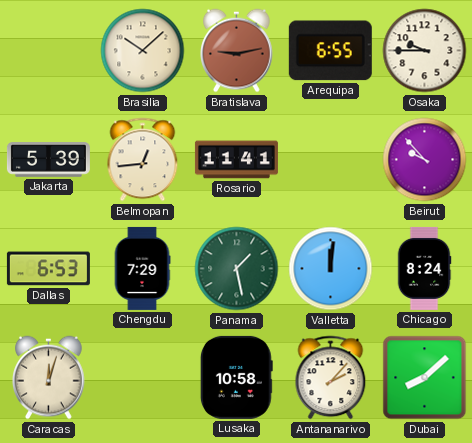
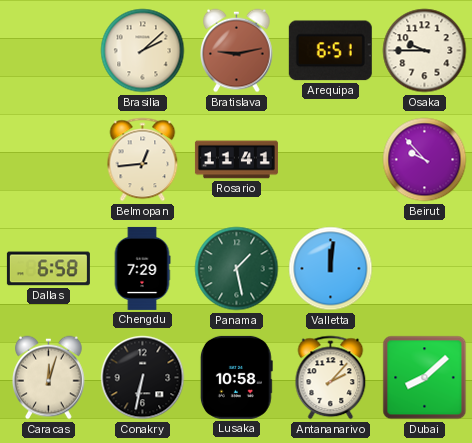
Brasilia: 10:08 -> 2:08 (143, 51)
Arequipa: 6:55 -> 6:51 (330, 51)
Jakarta: 5:39 -> none (48, 160)
Dallas: 6:53 -> 6:58 (48, 269)
Chicago: 8:24 -> none (424, 268)
Conakry: none -> 6:32 (143, 378)
